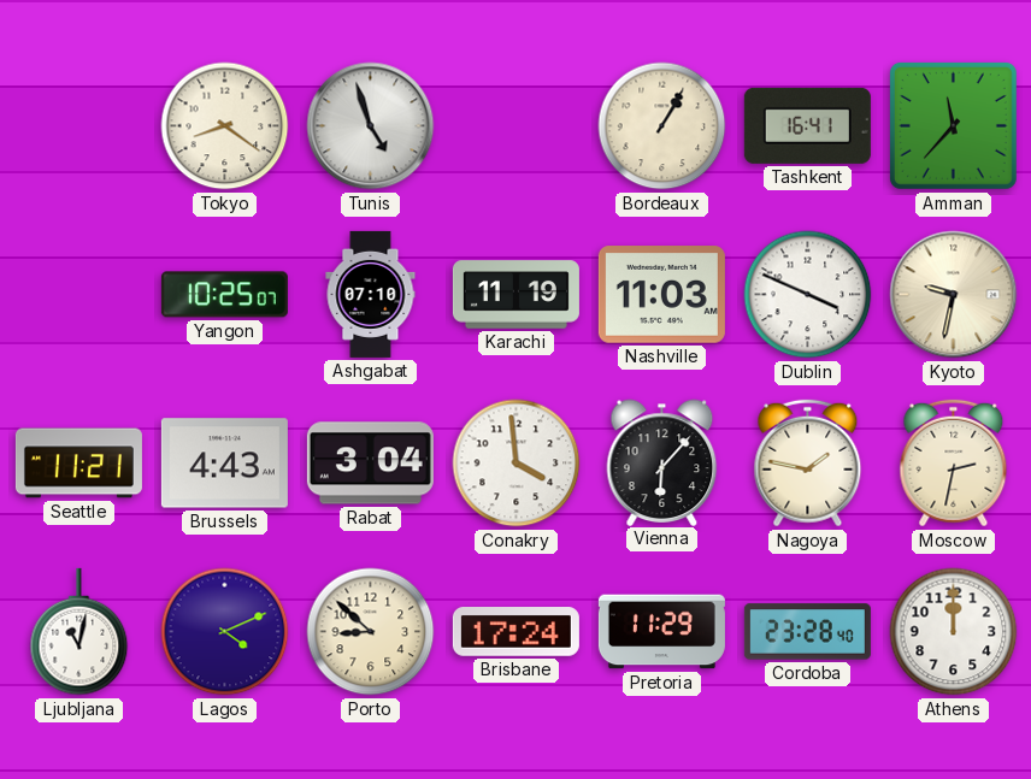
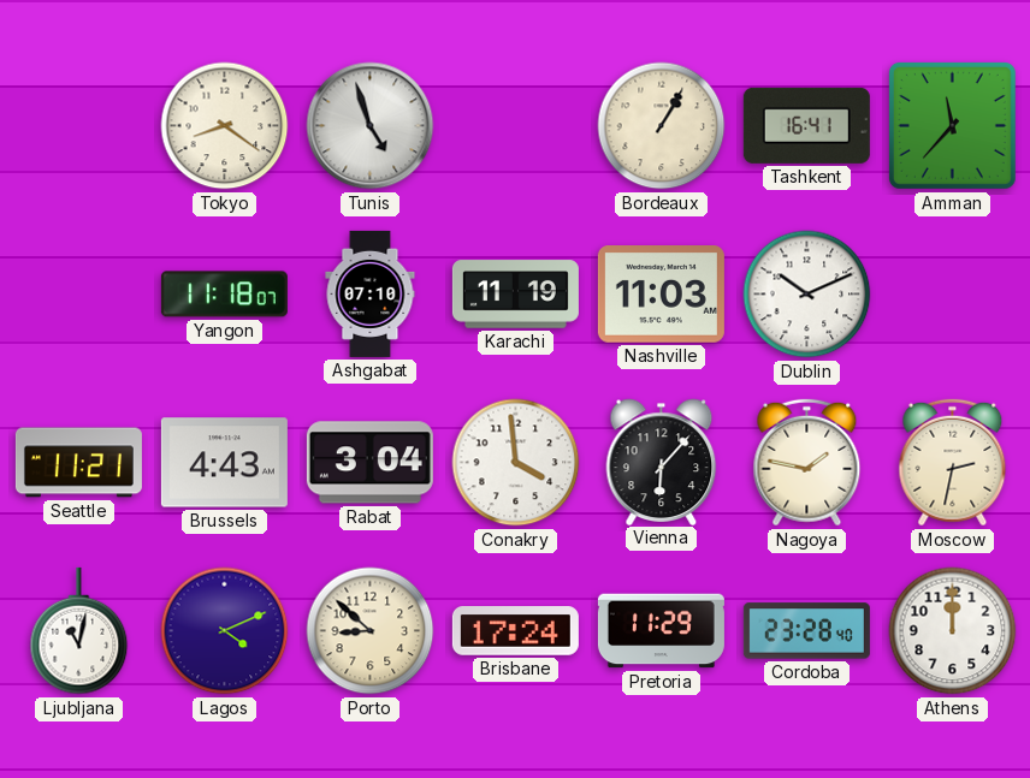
Yangon: 10:25 -> 11:18 (224, 295)
Dublin: 3:49 -> 10:11 (807, 295)
Kyoto: 9:32 -> none (954, 295)
